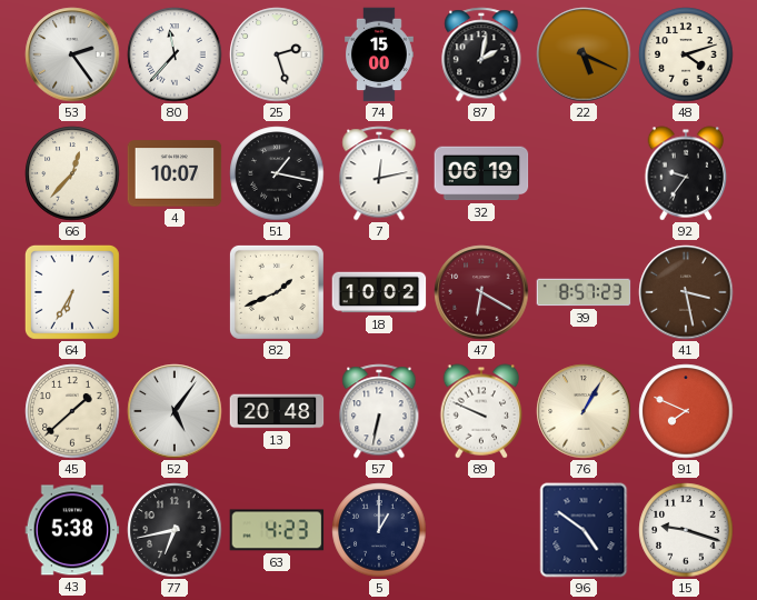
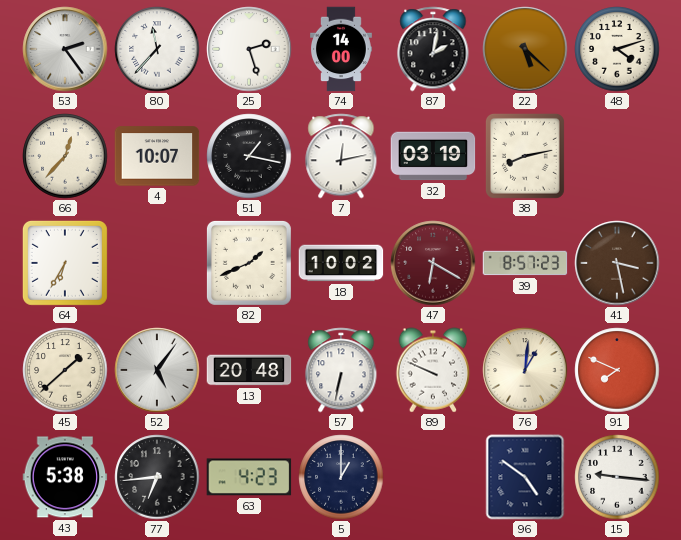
74: 15:00 -> 14:00 (342, 49)
22: 5:19 -> 5:22 (525, 49)
32: 06:19 -> 03:19 (433, 156)
38: none -> 8:13 (525, 156)
92: 9:36 -> none (686, 173)
76: 1:05 -> 1:01 (525, 370)
77: 6:43 -> 6:44 (157, 477)
15: 9:18 -> 9:16 (617, 477)
